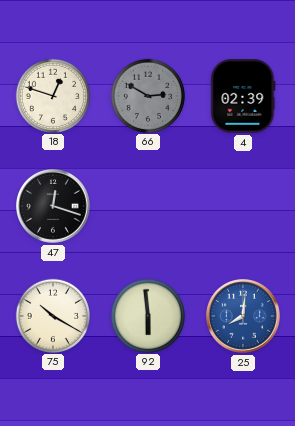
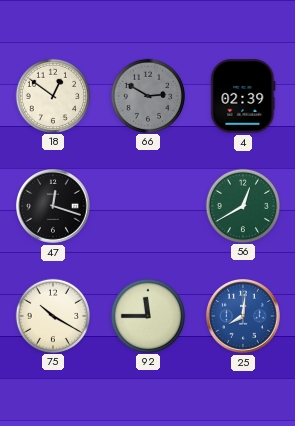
18: 12:48 -> 12:51 (52, 95)
56: none -> 12:40 (242, 205)
92: 5:59 -> 11:45 (147, 315)
